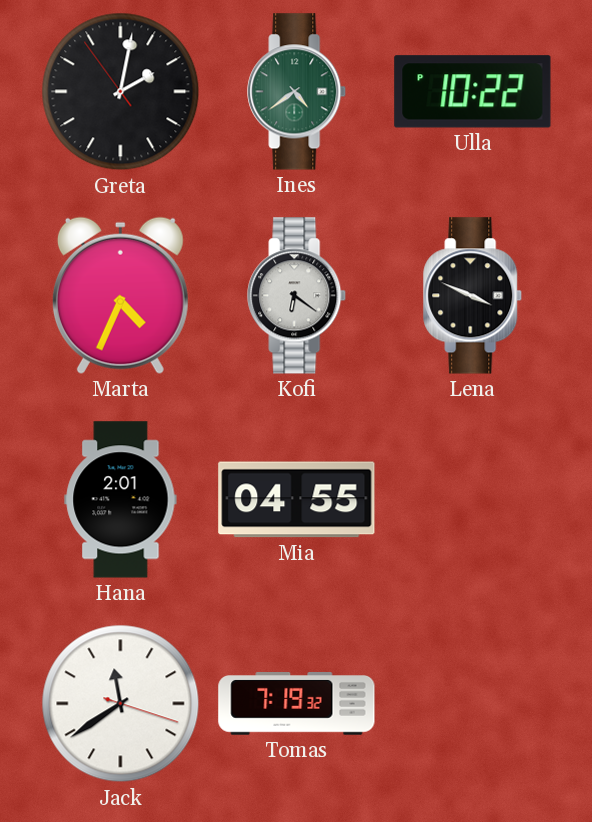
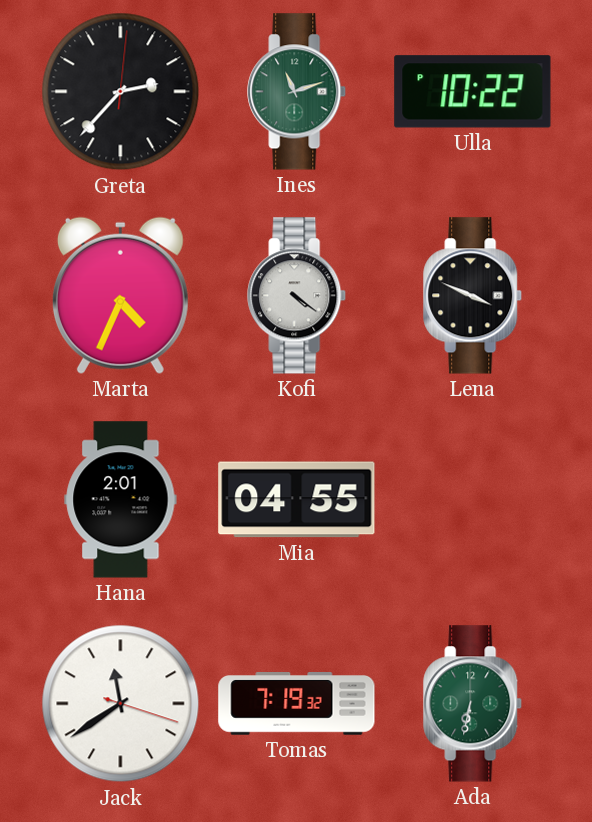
Greta: 2:01 -> 2:37 (121, 92)
Ines: 4:39 -> 11:12 (297, 92)
Kofi: 6:21 -> 4:21 (297, 296)
Ada: none -> 6:32 (473, 704)
